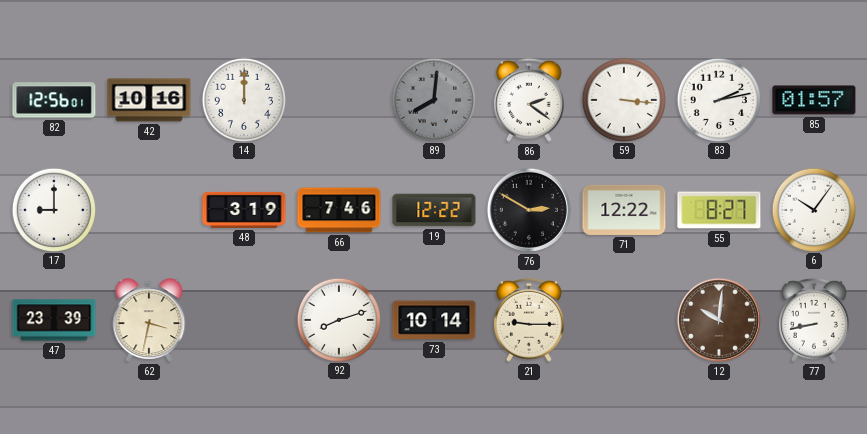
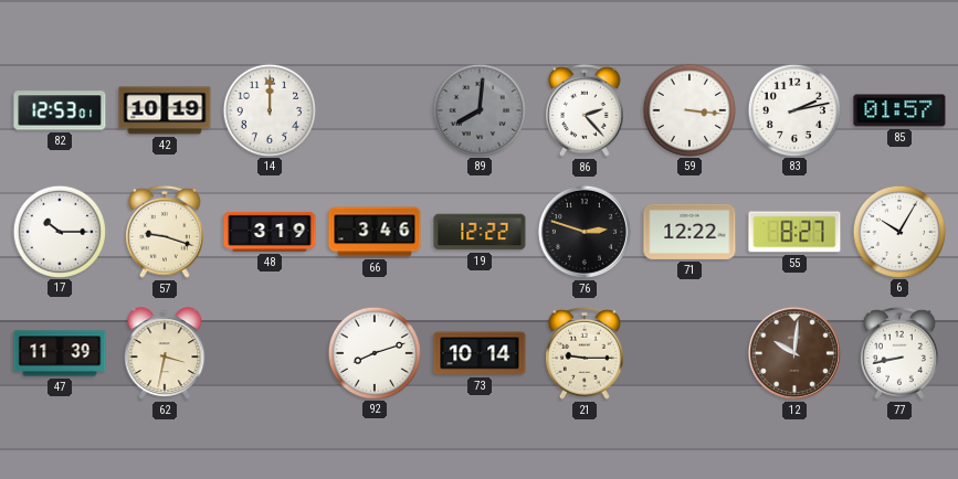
82: 12:56 -> 12:53 (60, 110)
42: 10:16 -> 10:19 (165, 110)
86: 2:21 -> 2:23 (585, 110)
17: 9:00 -> 10:15 (59, 231)
57: none -> 9:18 (165, 232)
66: 7:46 -> 3:46 (375, 232)
76: 2:50 -> 2:48 (585, 232)
6: 10:06 -> 10:05 (898, 231)
47: 23:39 -> 11:39 (60, 353)
